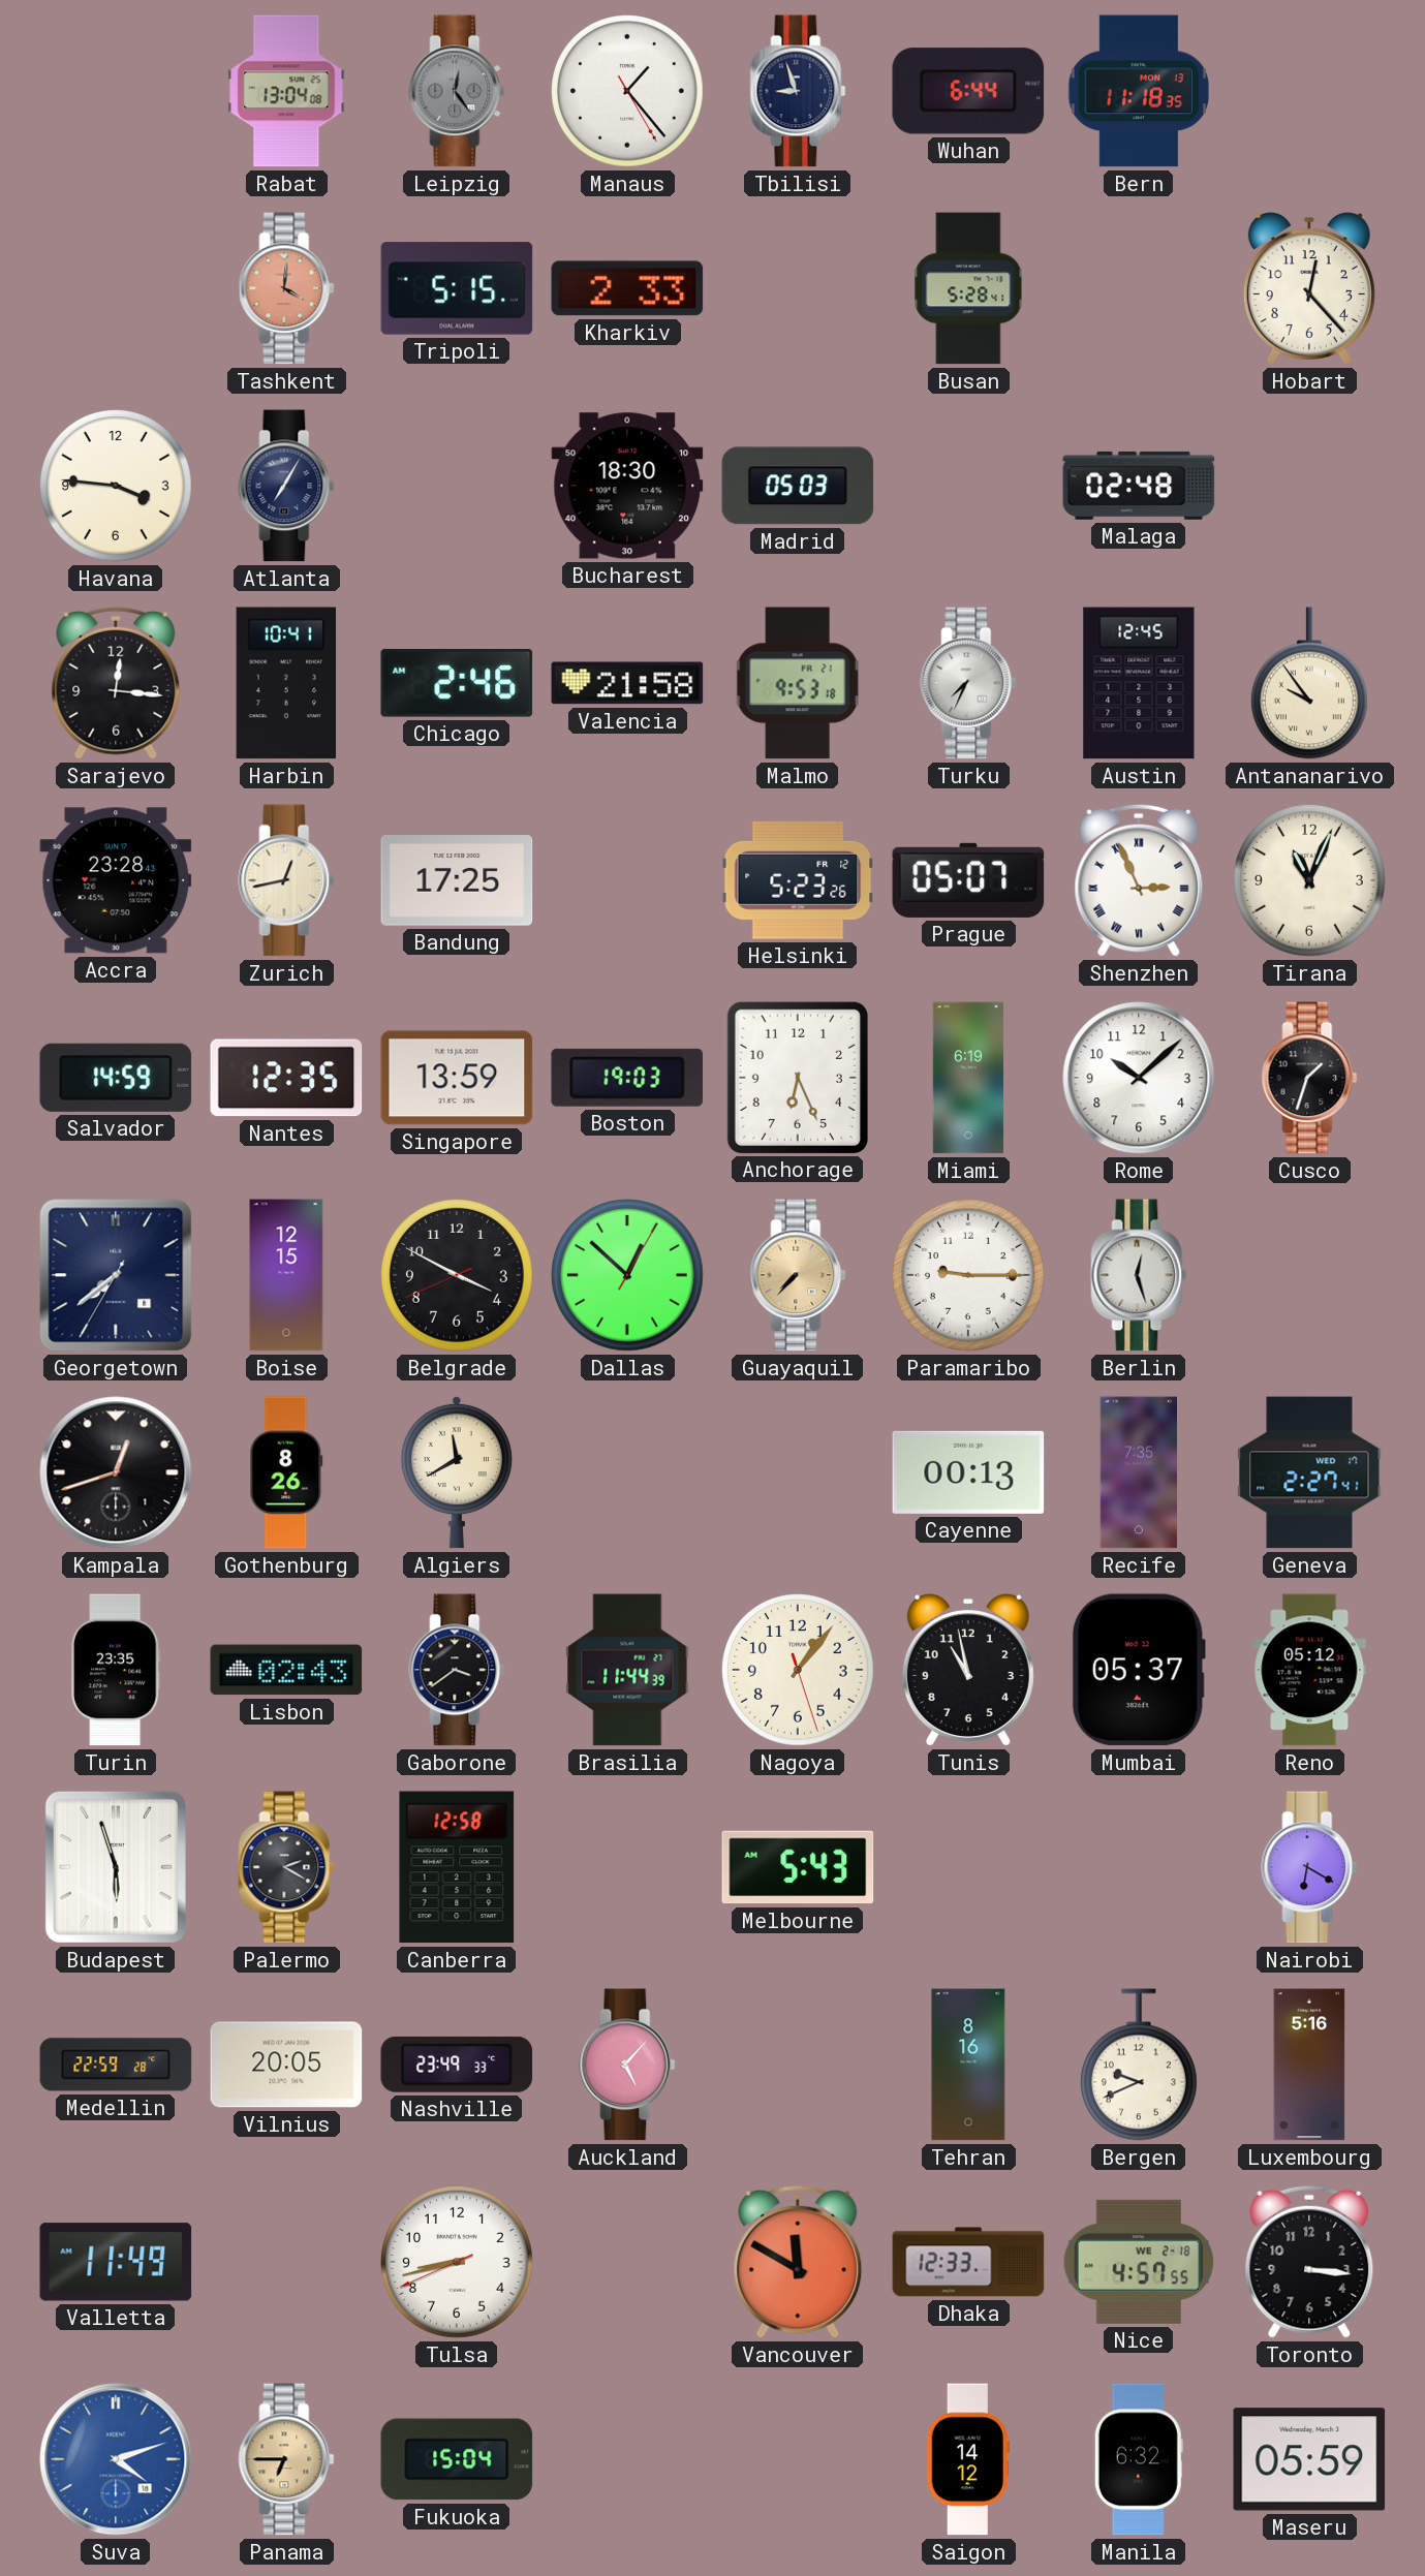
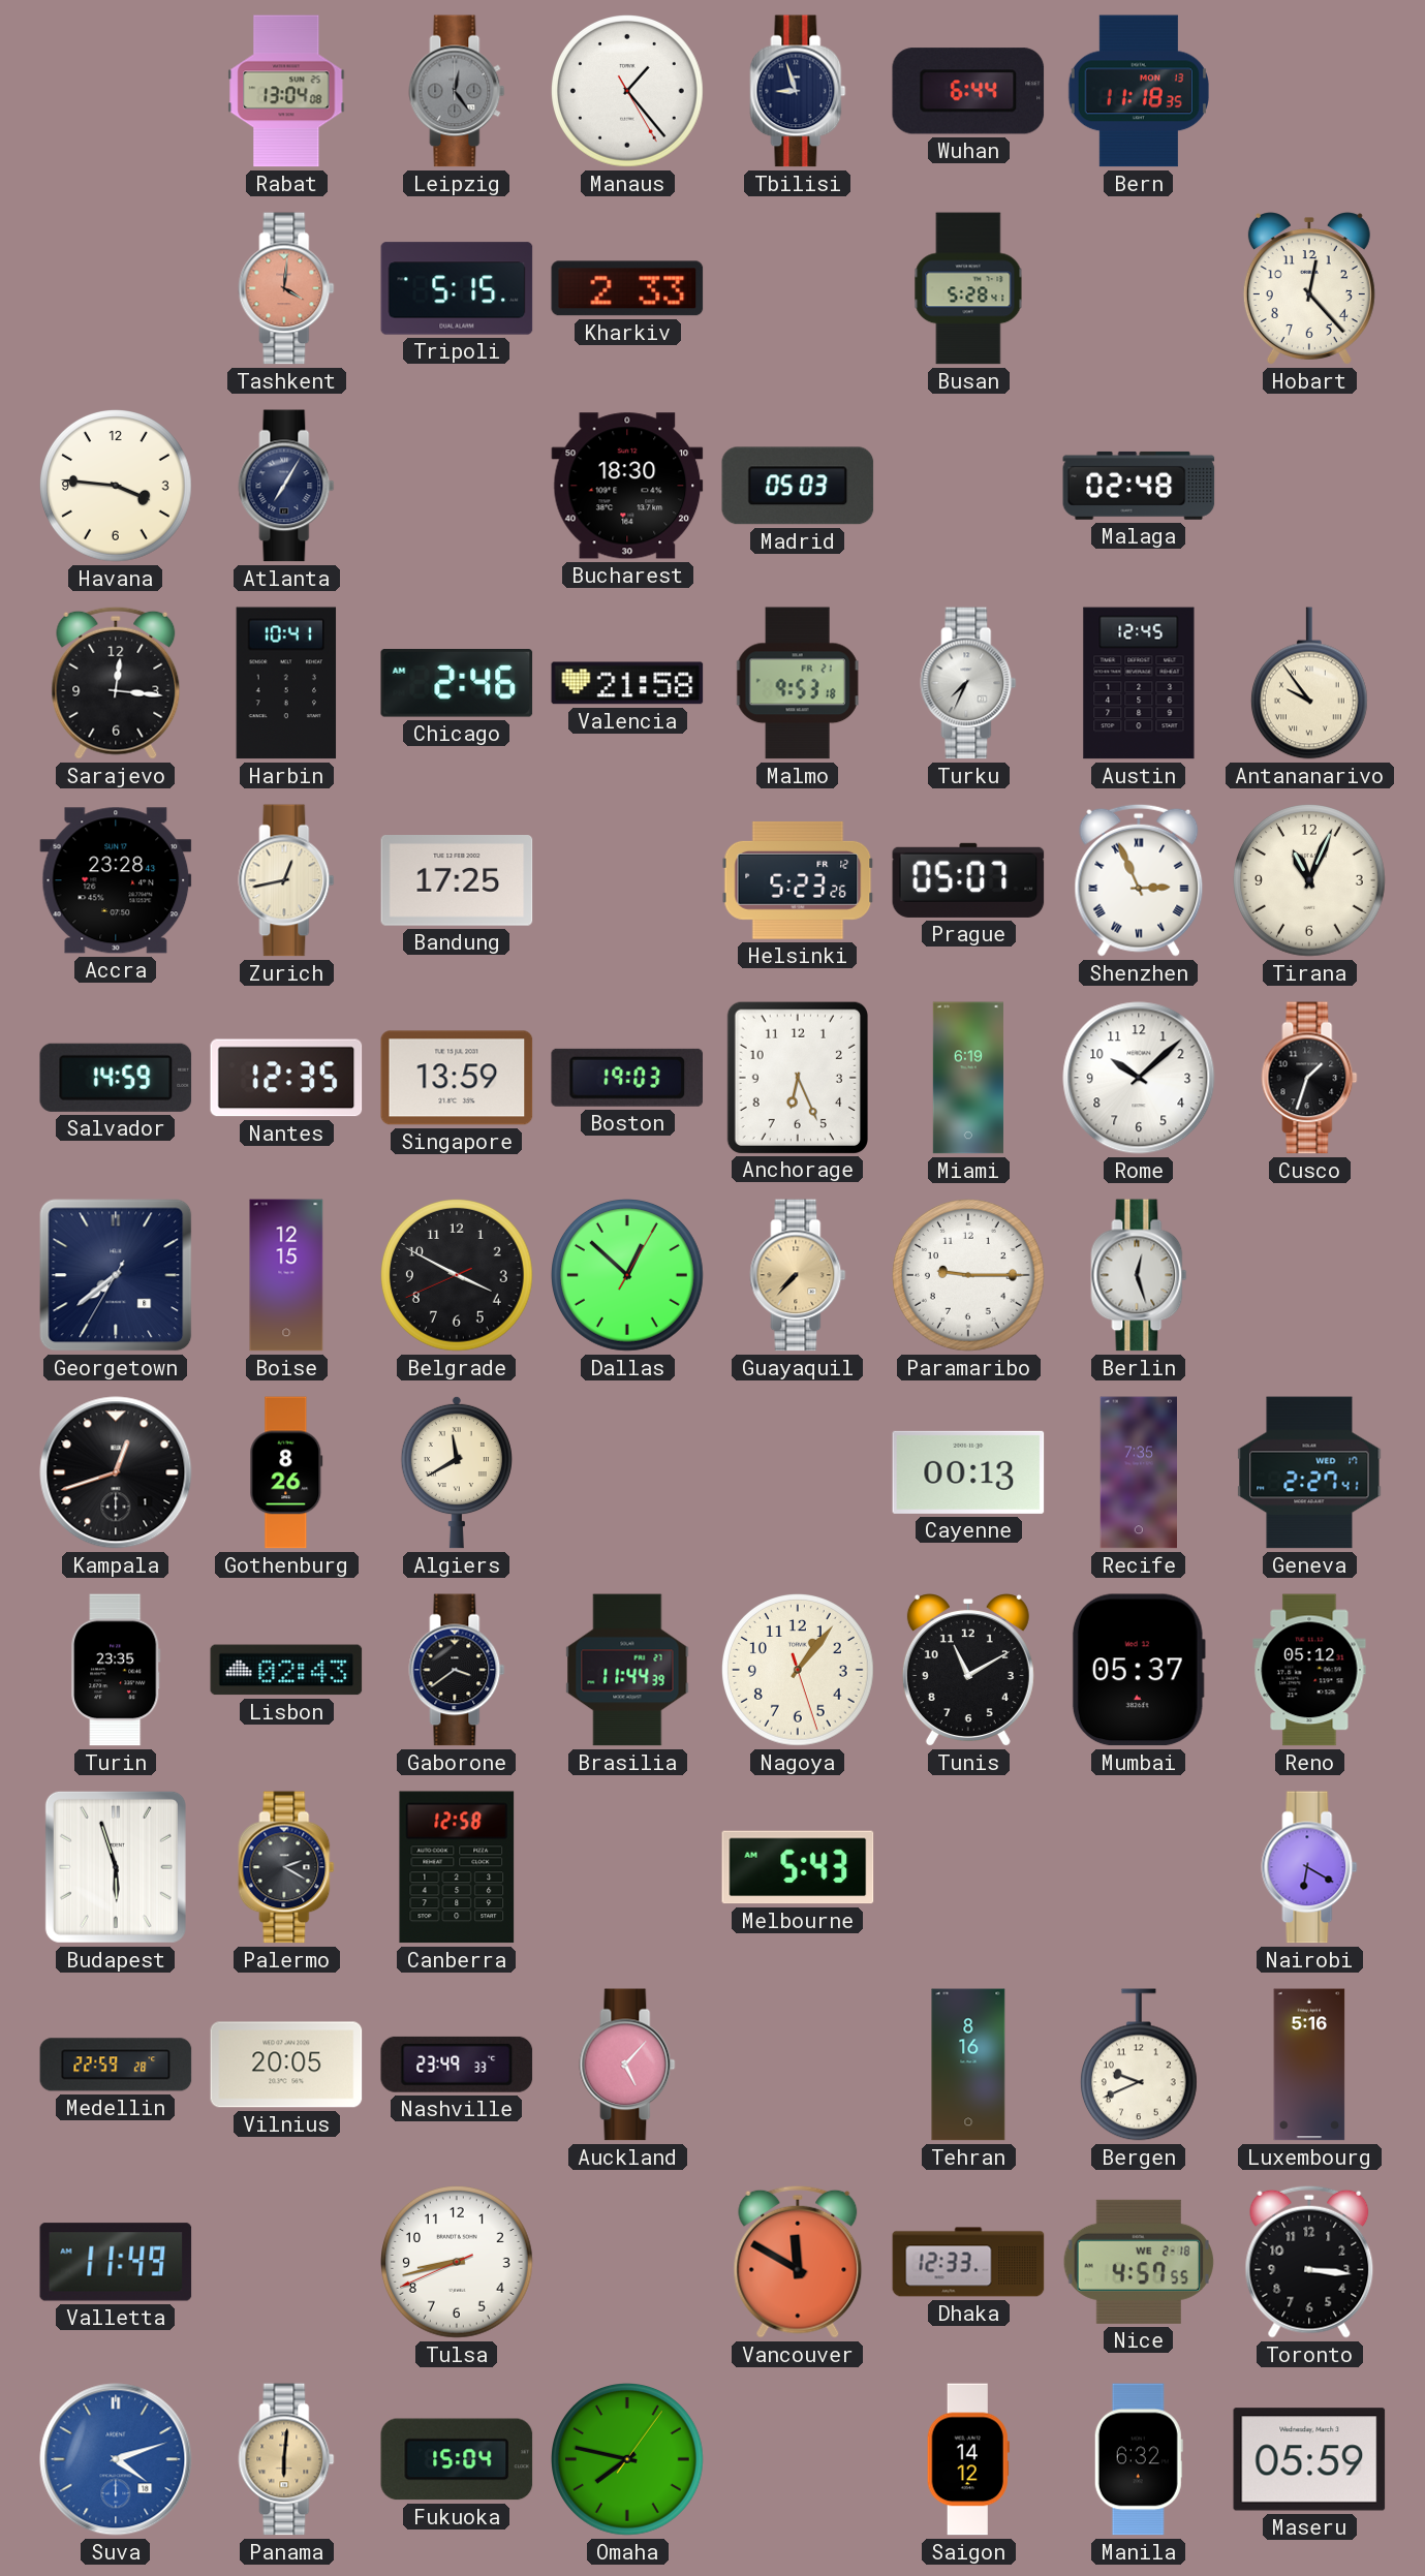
Tunis: 10:58 -> 11:10 (968, 1670)
Panama: 6:45 -> 6:01 (286, 2459)
Omaha: none -> 7:47 (628, 2460)
